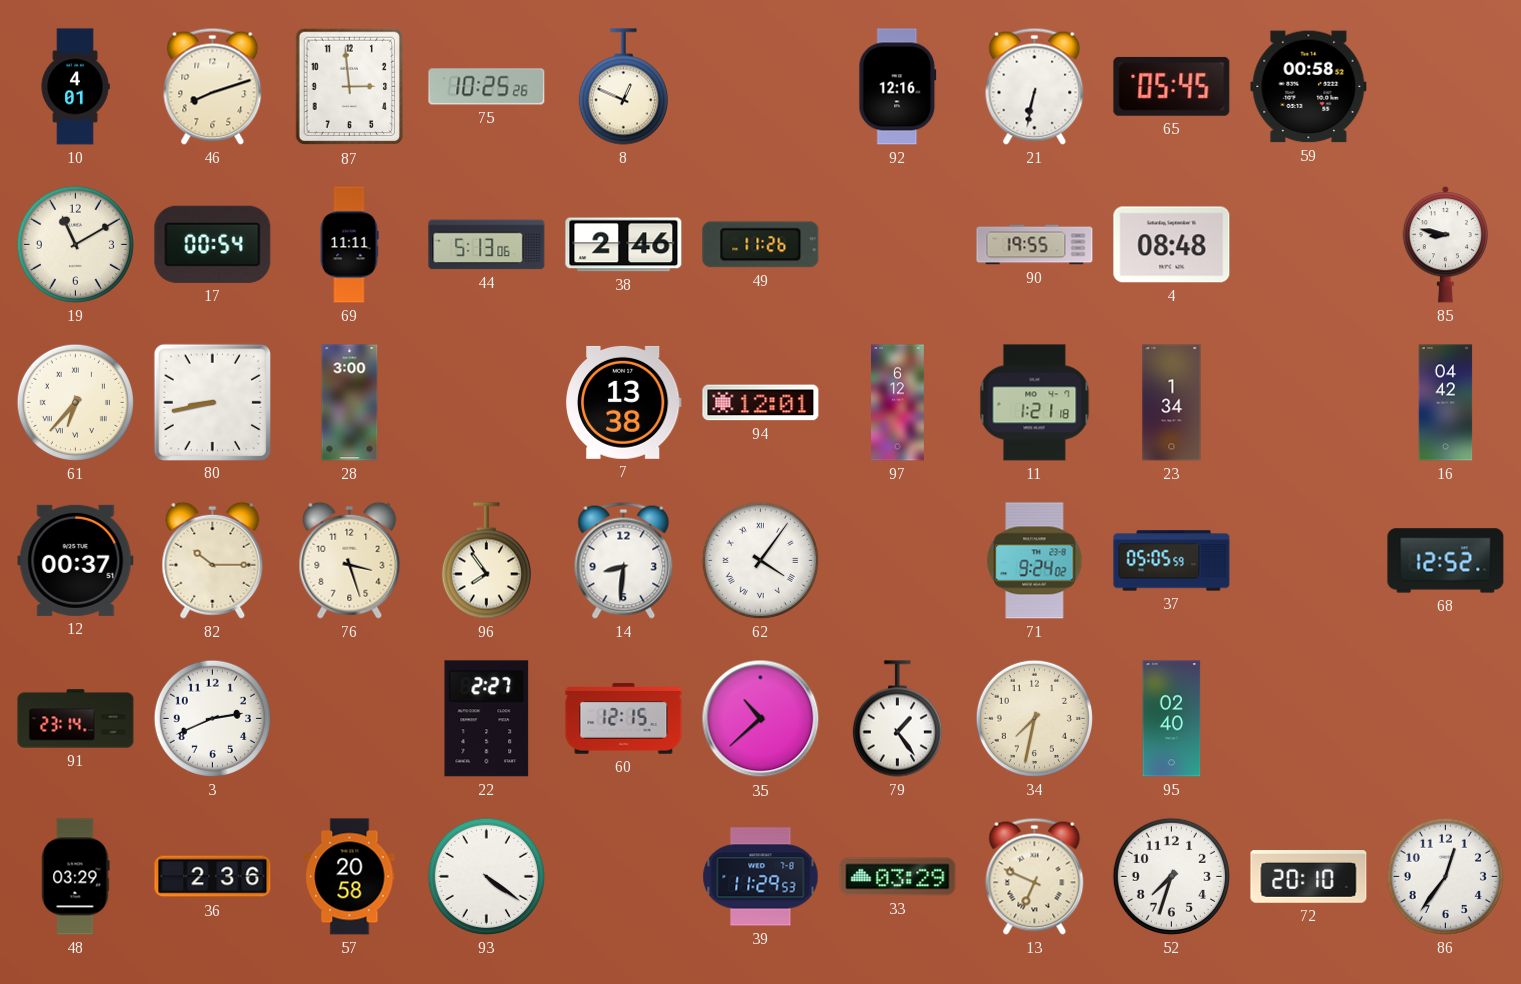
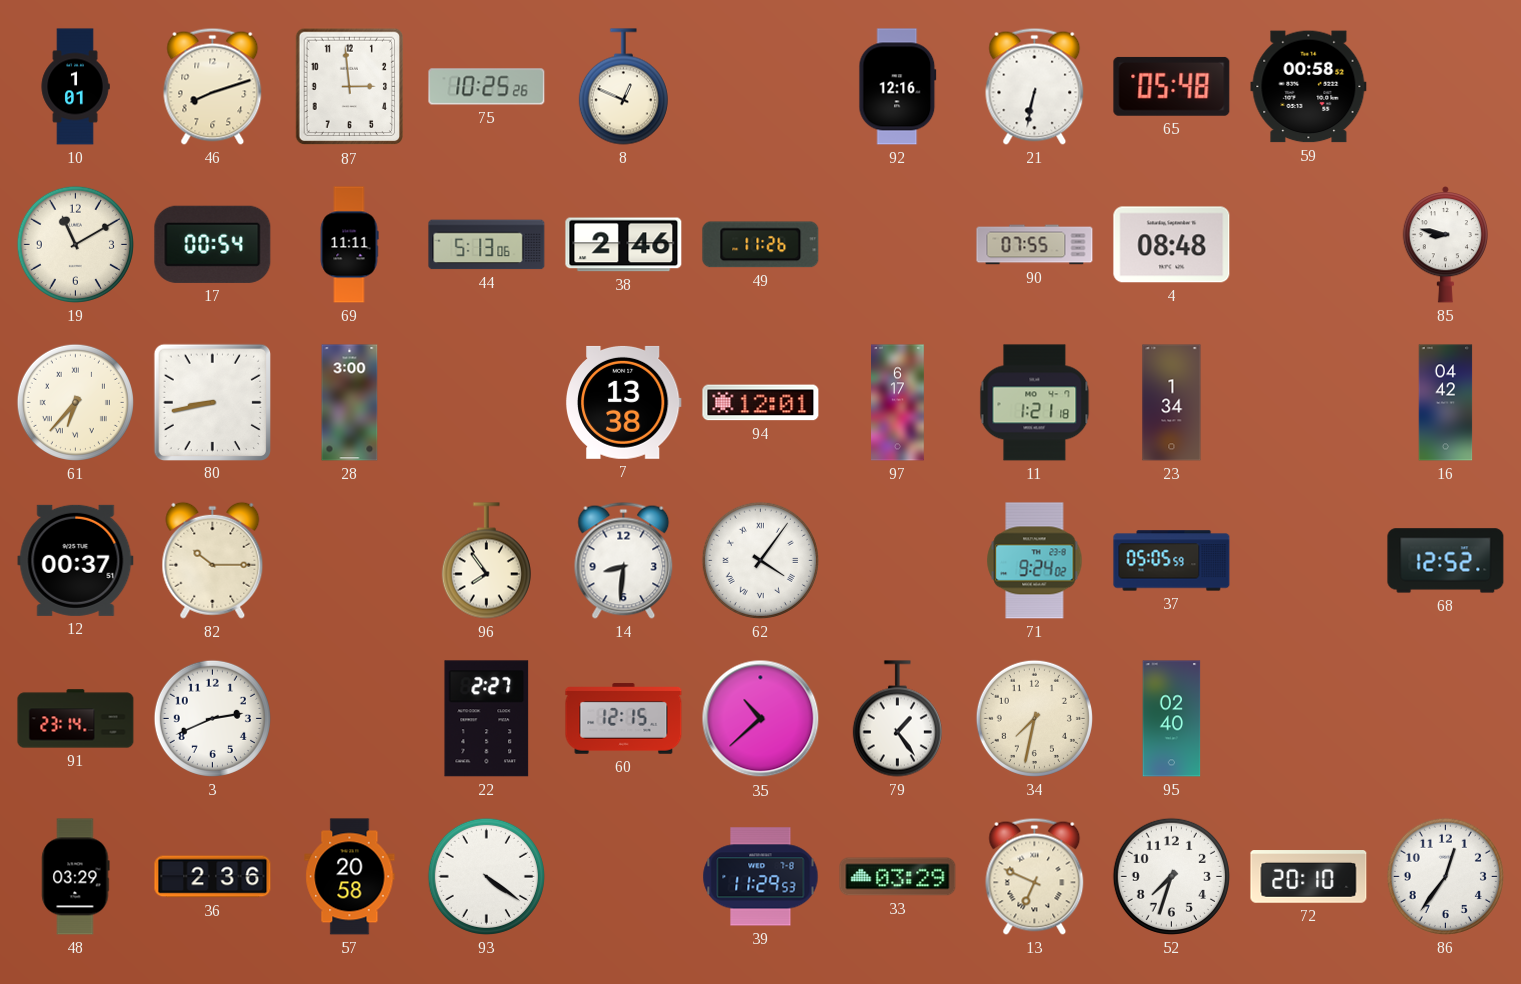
10: 4:01 -> 1:01 (75, 87)
65: 05:45 -> 05:48 (1172, 86)
90: 19:55 -> 07:55 (1035, 245)
97: 6:12 -> 6:17 (898, 403)
76: 3:27 -> none (350, 560)
